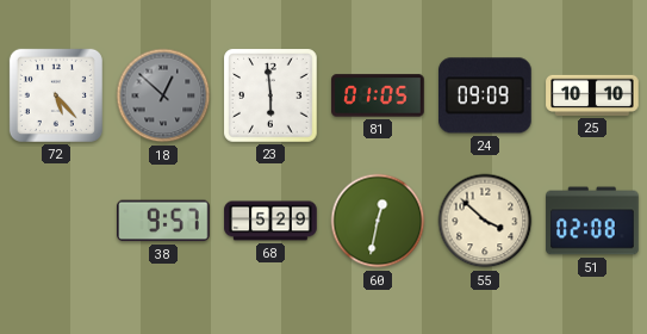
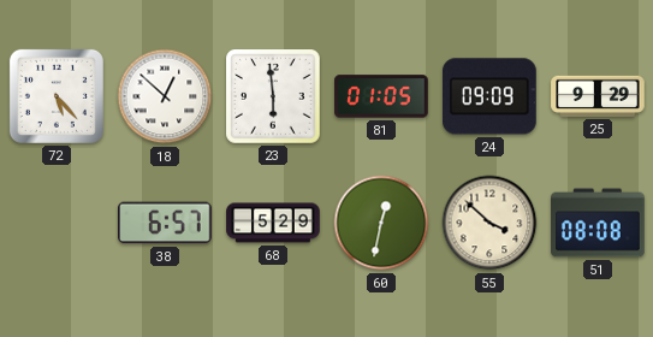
18 dial: grey -> white (165, 96)
25: 10:10 -> 9:29 (598, 96)
38: 9:57 -> 6:57 (165, 223)
51: 02:08 -> 08:08 (598, 223)
